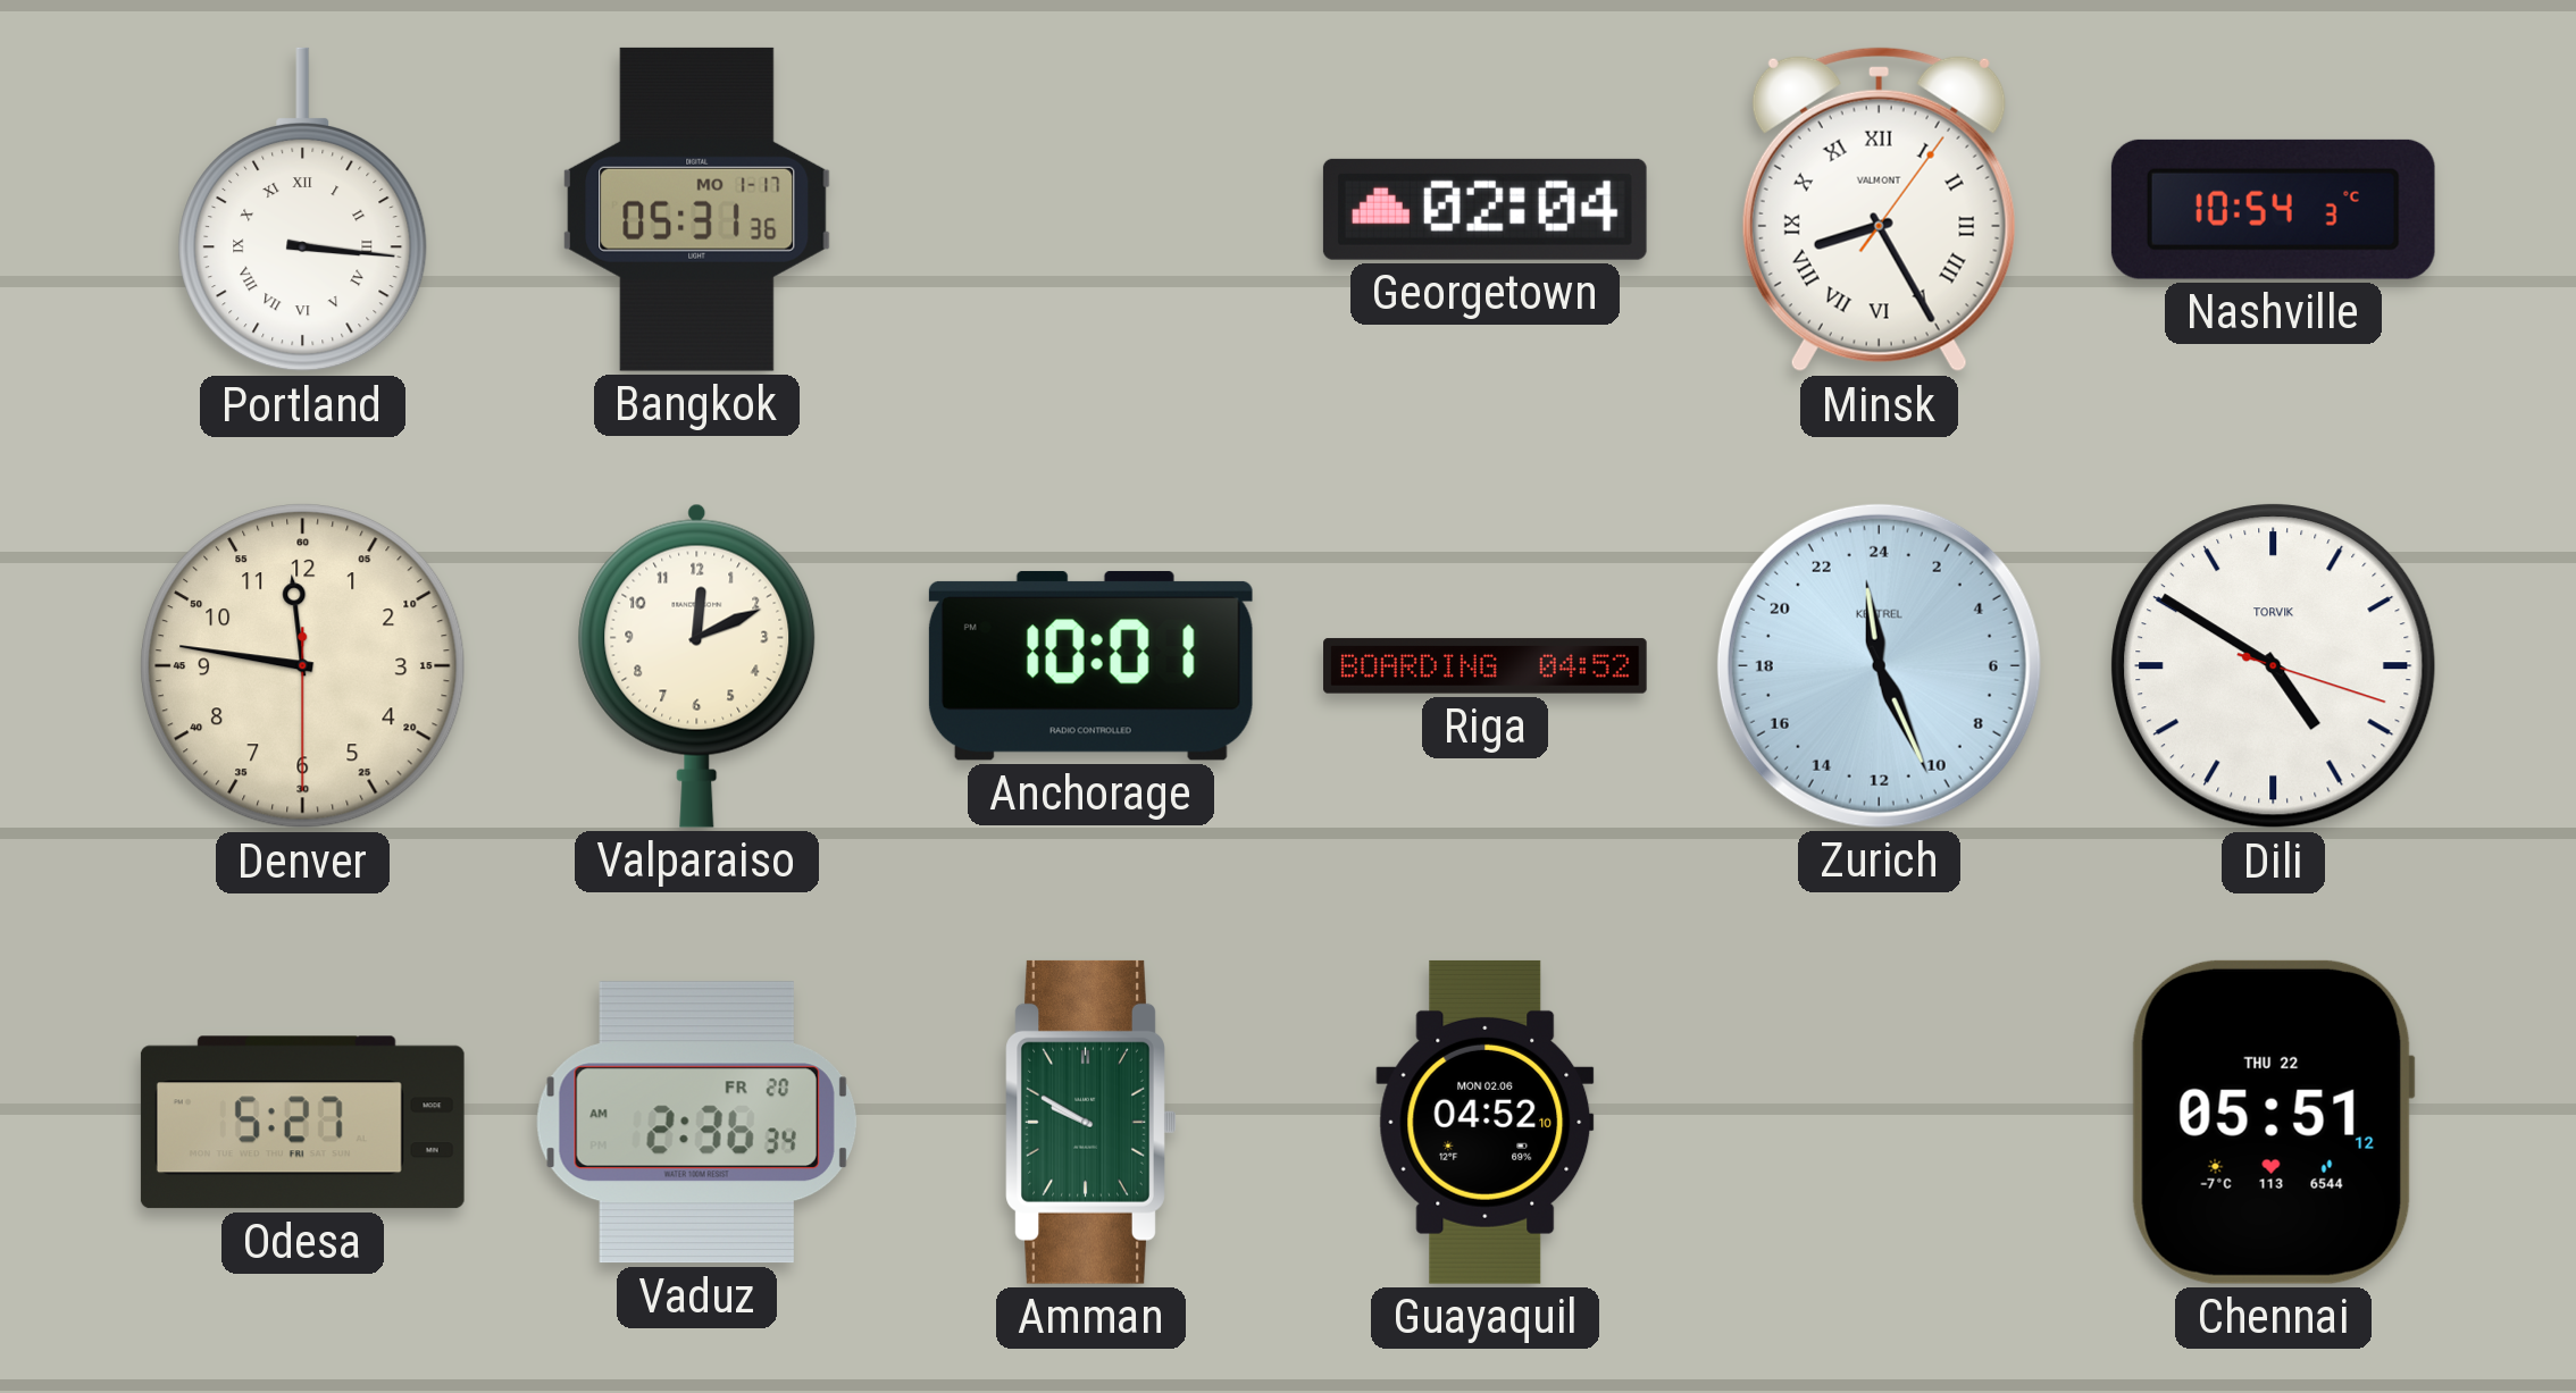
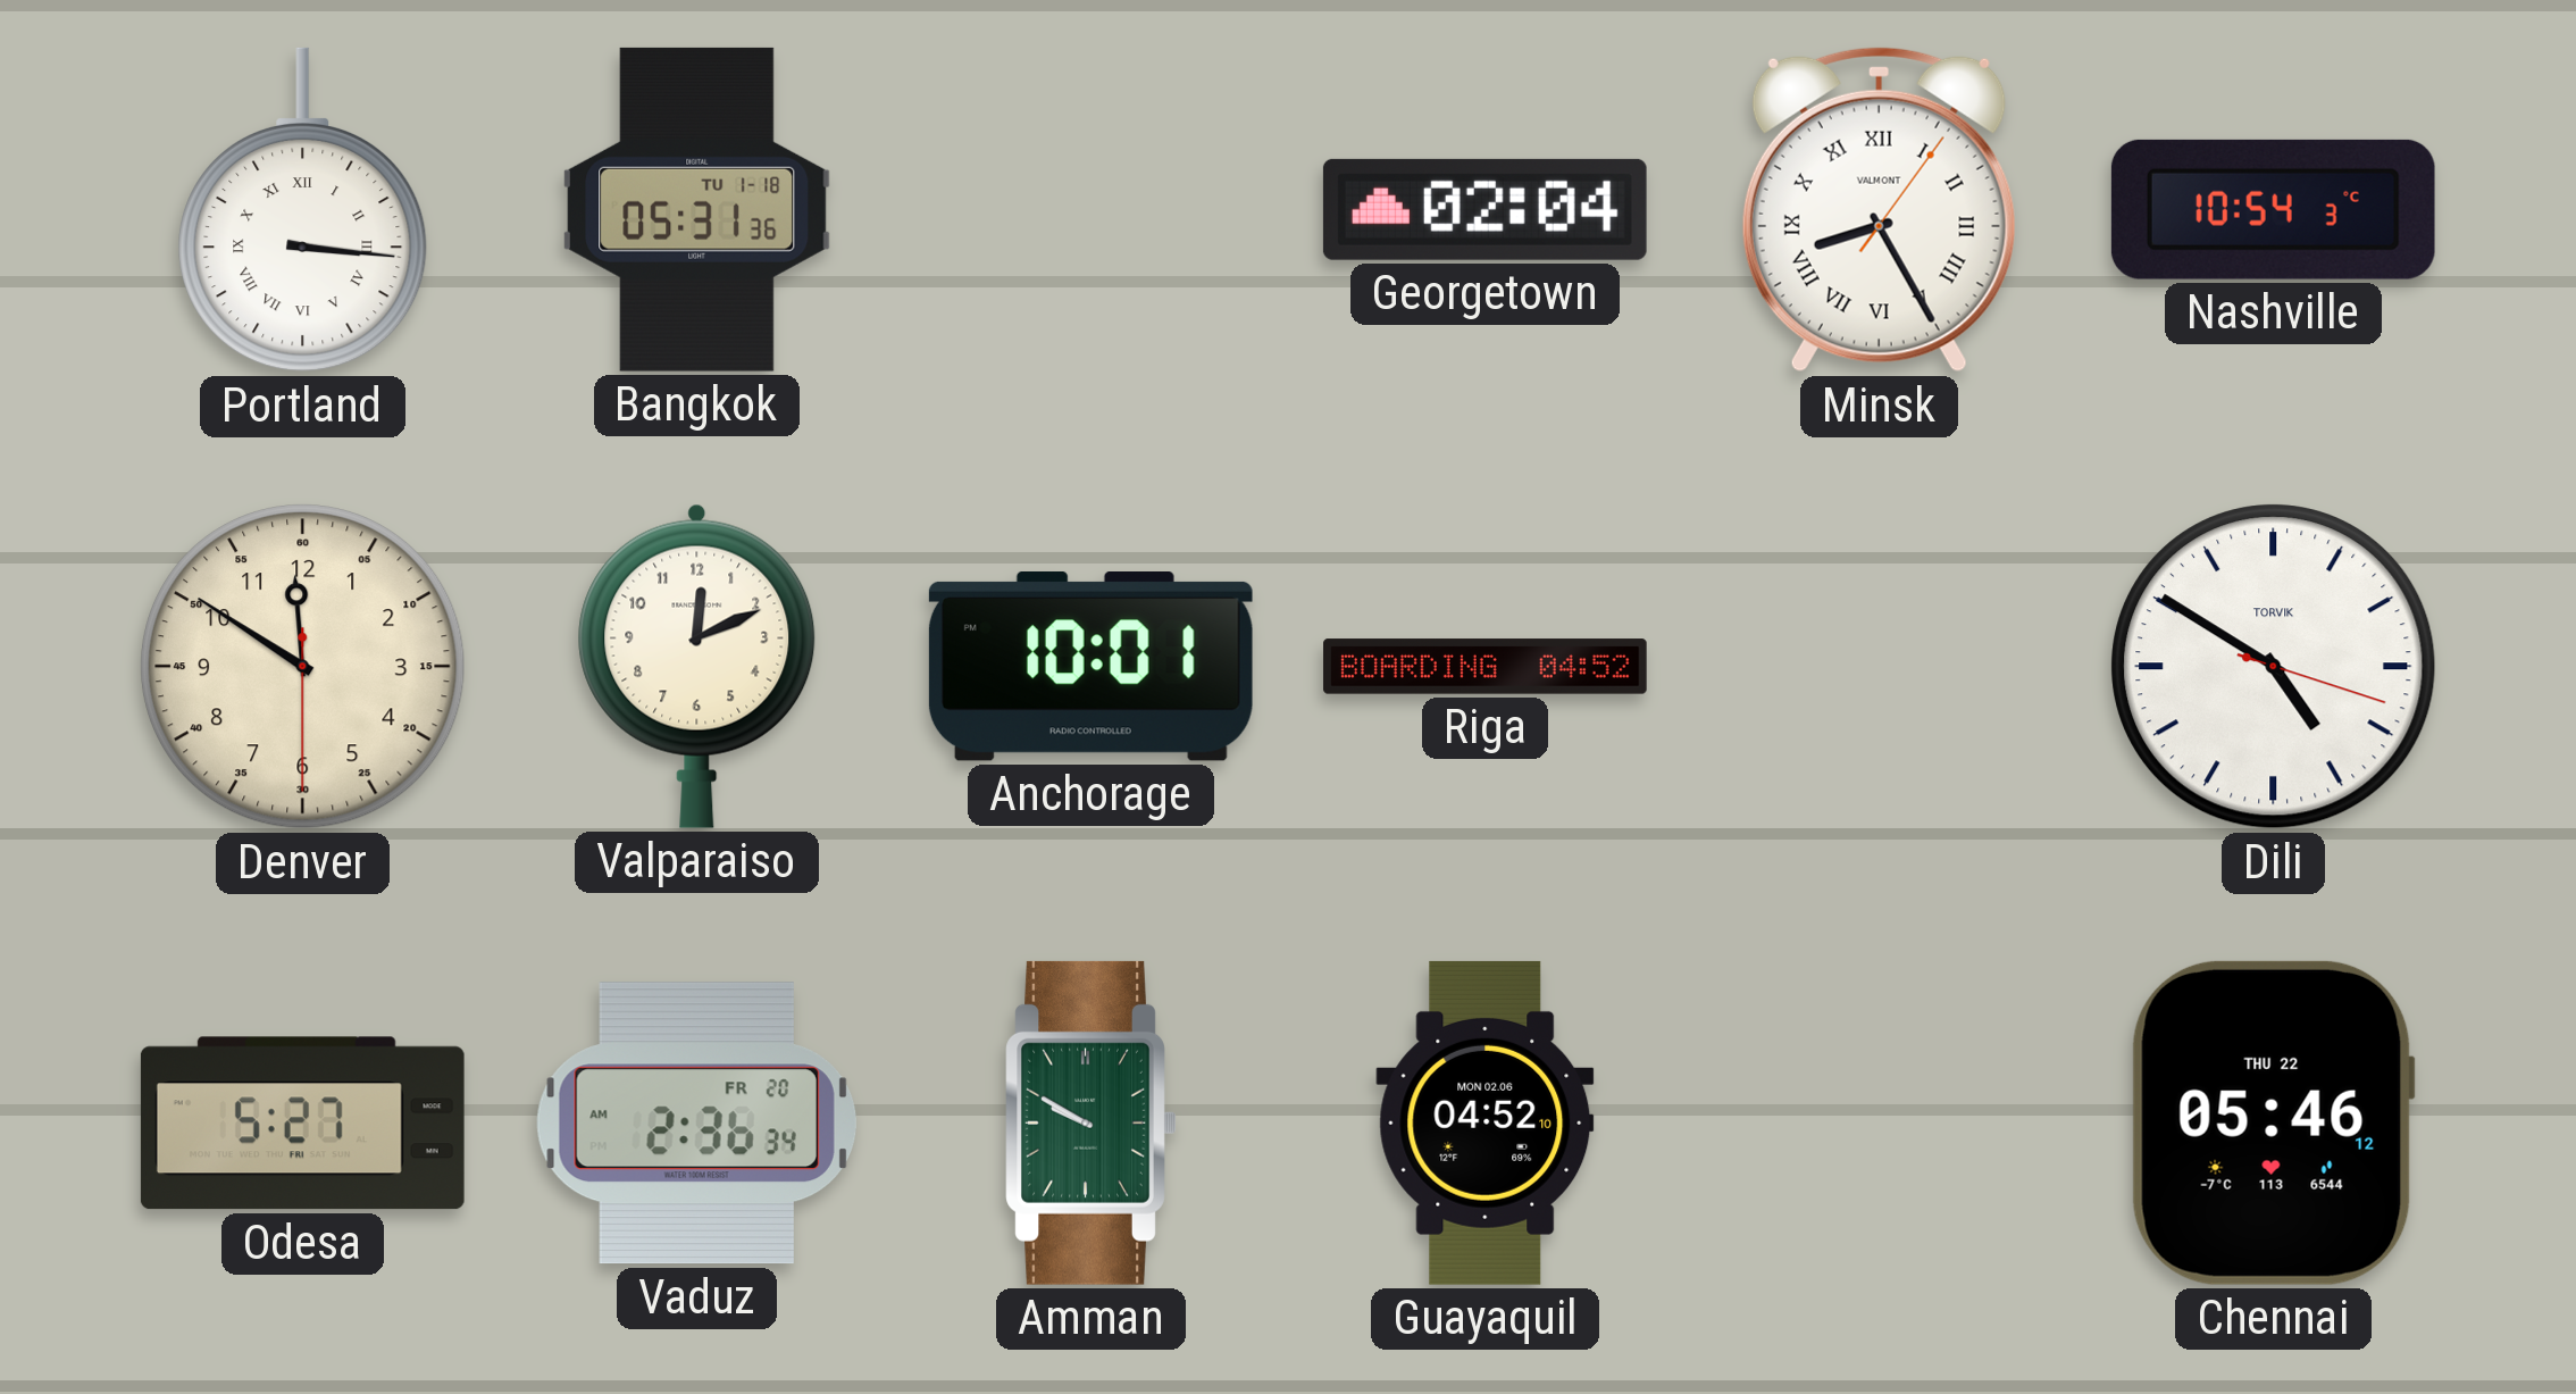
Bangkok date: MO 1-17 -> TU 1-18 (697, 209)
Denver: 11:46 -> 11:50 (303, 667)
Zurich: 23:26 -> none (1879, 665)
Chennai: 05:51 -> 05:46 (2273, 1122)
